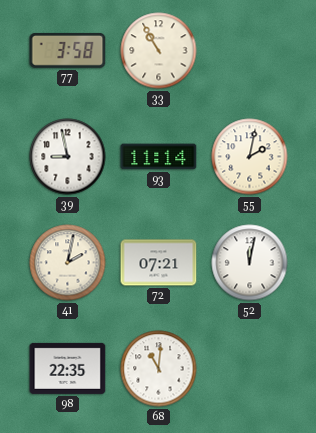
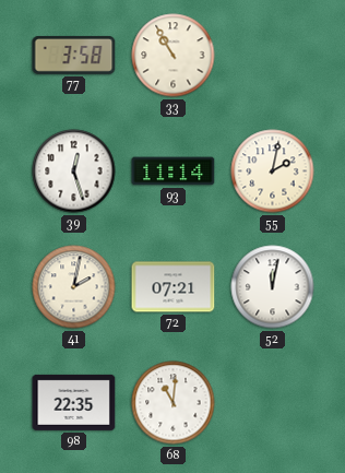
39: 8:58 -> 12:27 (74, 172)
